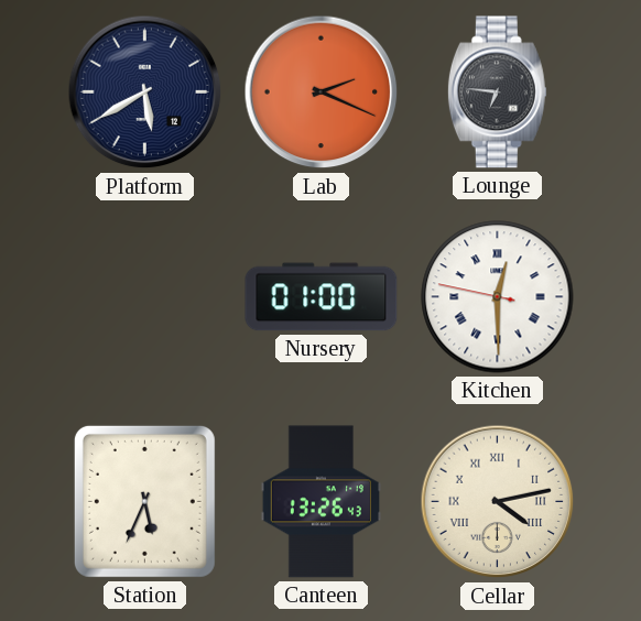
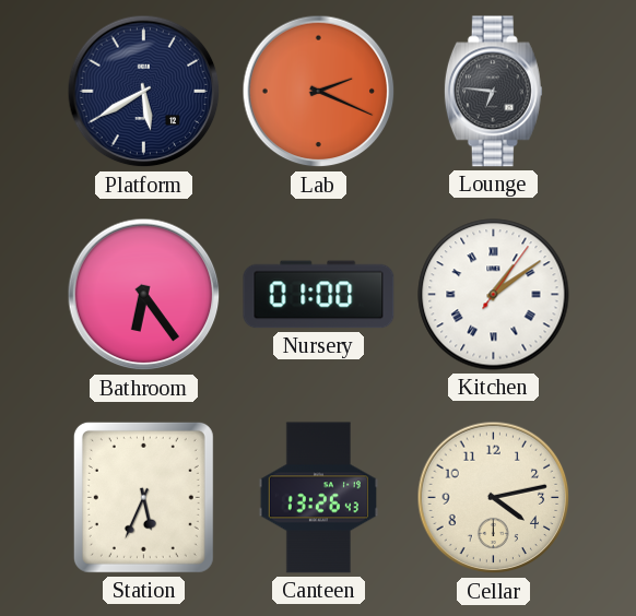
Bathroom: none -> 6:24 (144, 295)
Kitchen: 12:29 -> 1:09 (494, 295)
Cellar numerals: Roman -> Arabic (494, 498)
